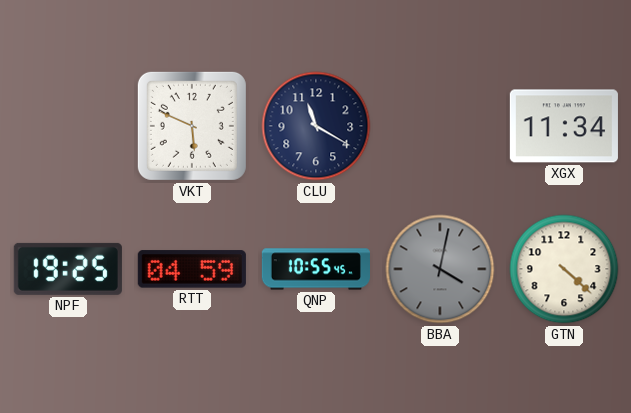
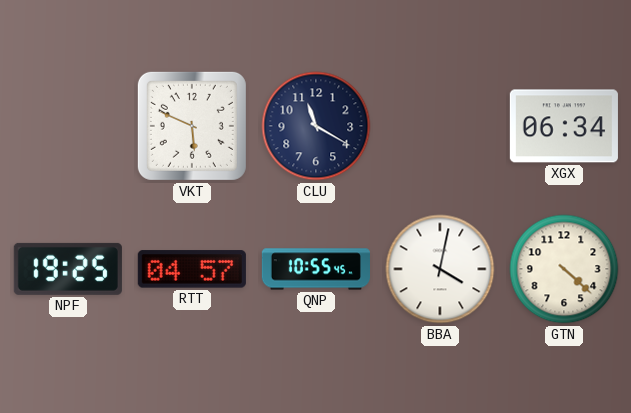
XGX: 11:34 -> 06:34 (564, 126)
RTT: 04:59 -> 04:57 (192, 269)
BBA dial: grey -> white (440, 269)
